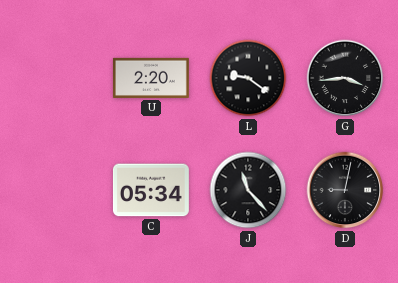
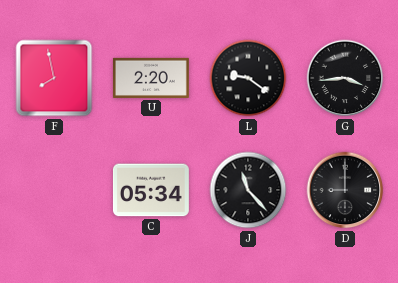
F: none -> 7:58 (54, 78)
D: 9:02 -> 9:00 (345, 190)
